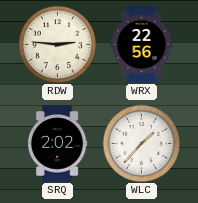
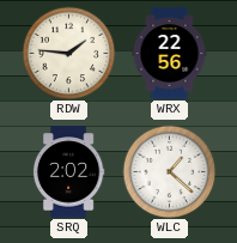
RDW: 2:46 -> 1:46 (68, 53)
WLC: 1:37 -> 1:22 (169, 171)
